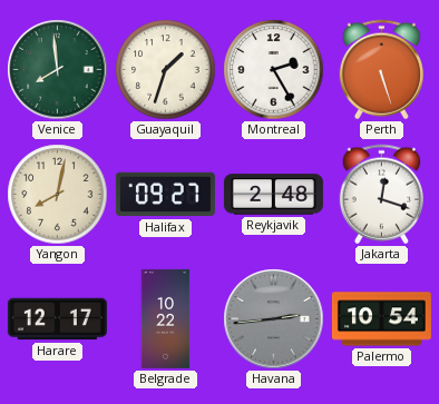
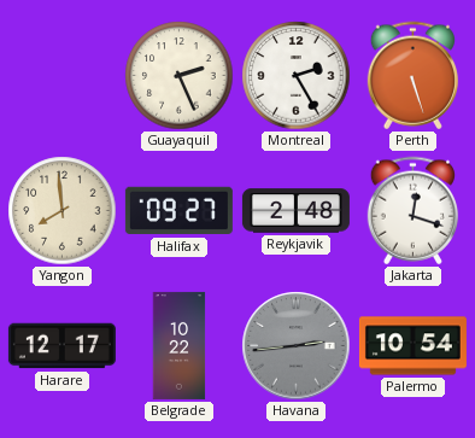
Venice: 7:59 -> none (58, 70)
Guayaquil: 1:33 -> 2:26 (180, 76)
Yangon: 8:02 -> 7:59 (63, 211)
